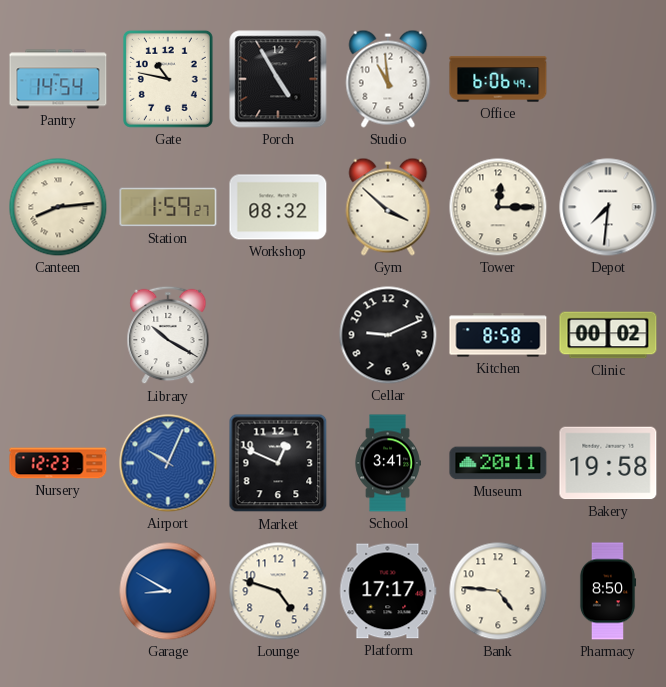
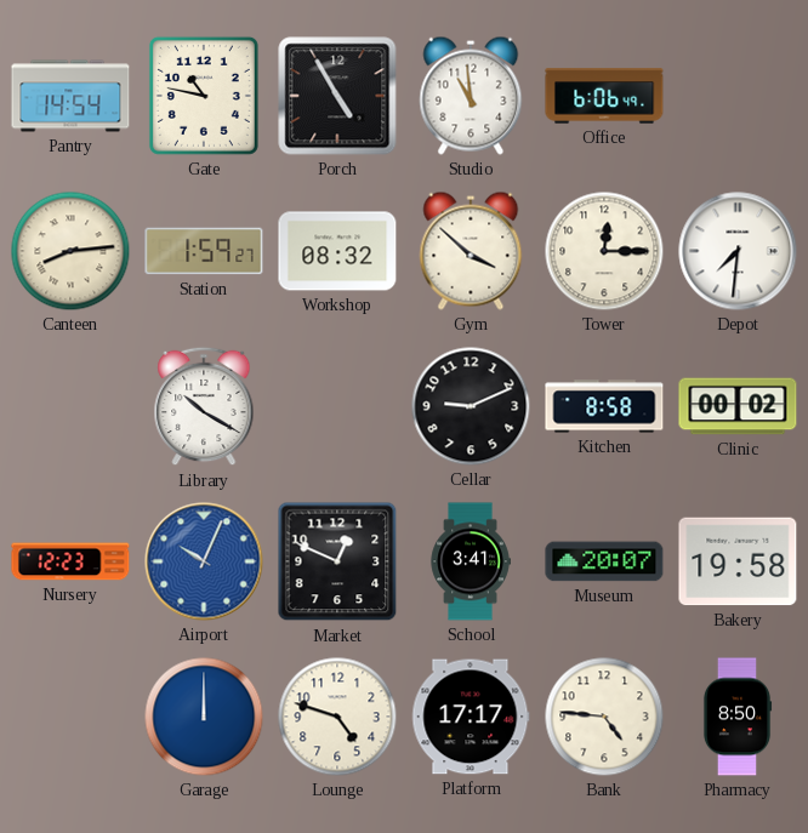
Museum: 20:11 -> 20:07 (604, 561)
Garage: 8:50 -> 12:00 (204, 717)
